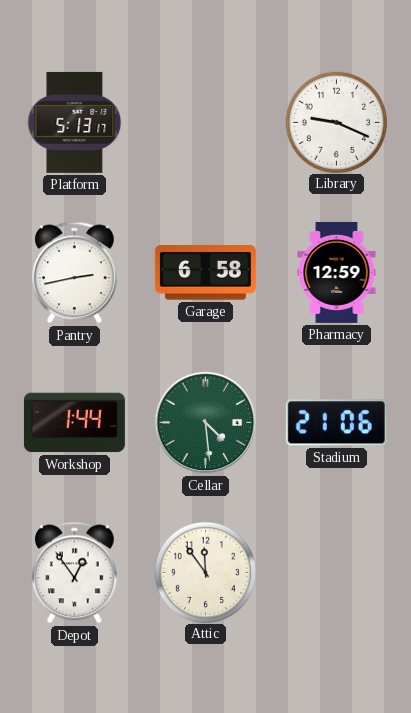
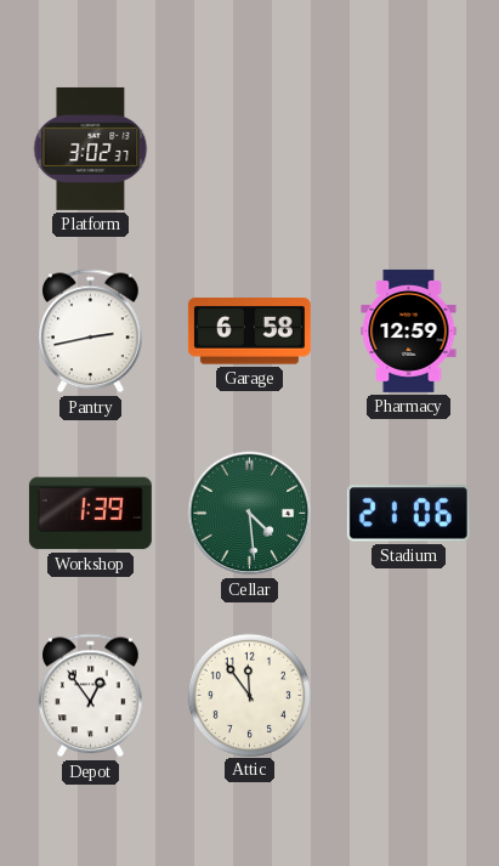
Platform: 5:13 -> 3:02 (91, 148)
Library: 9:19 -> none (336, 122)
Workshop: 1:44 -> 1:39 (90, 514)
